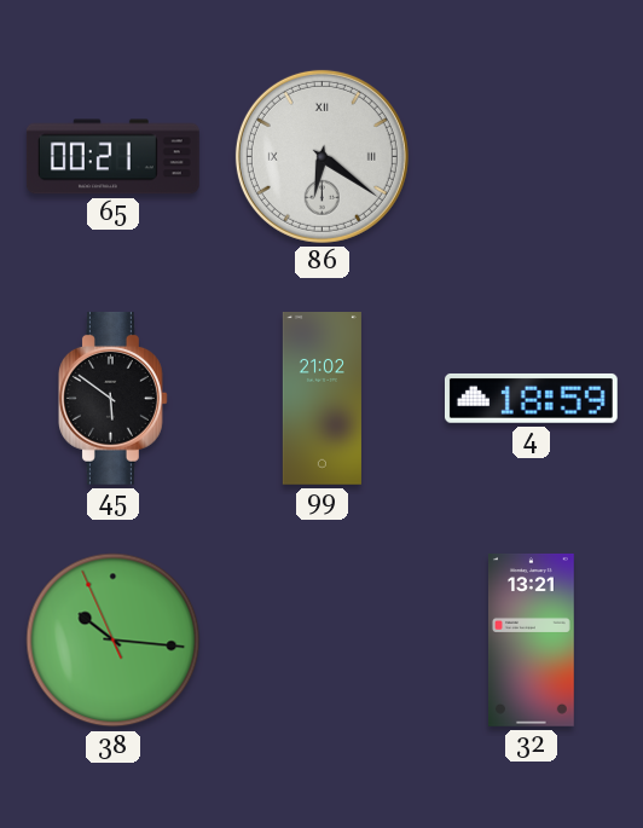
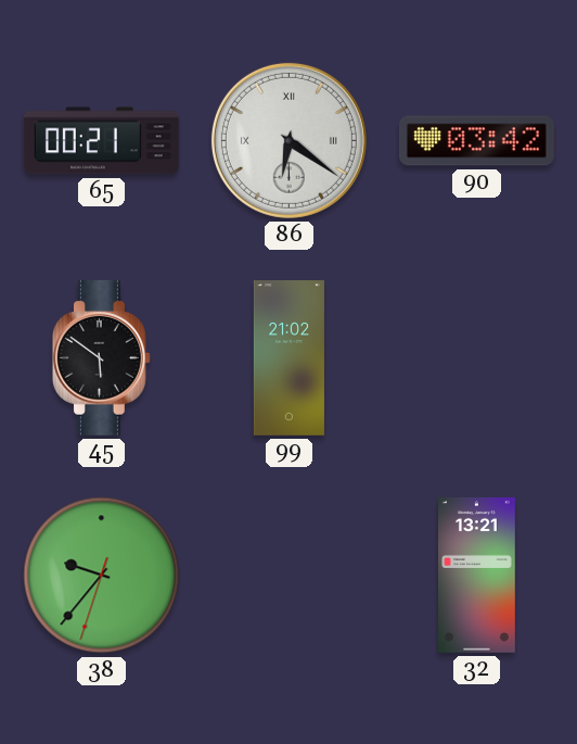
90: none -> 03:42 (476, 141)
4: 18:59 -> none (531, 399)
38: 10:15 -> 9:36 (102, 576)
